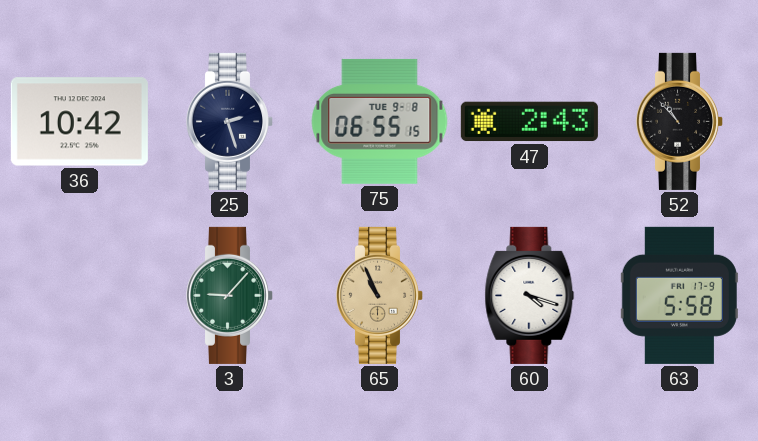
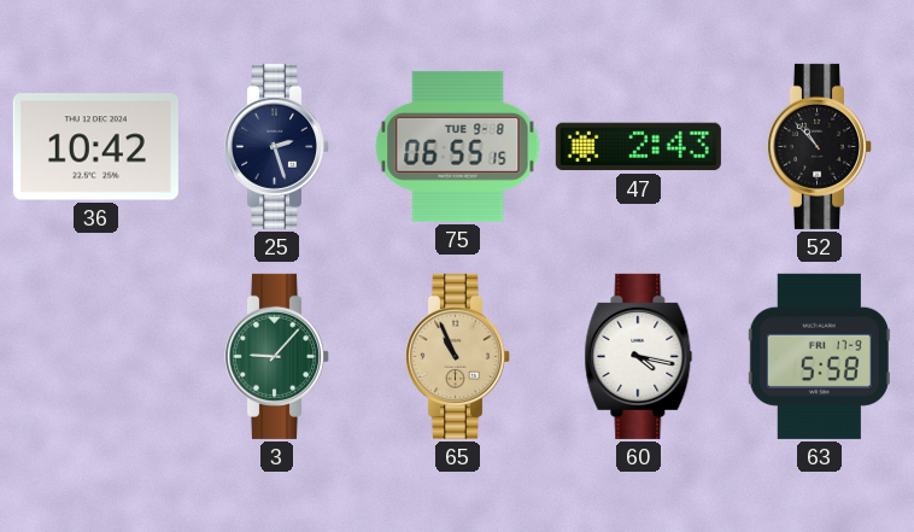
60: 4:18 -> 4:17 (639, 356)
